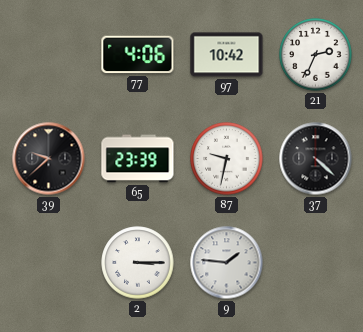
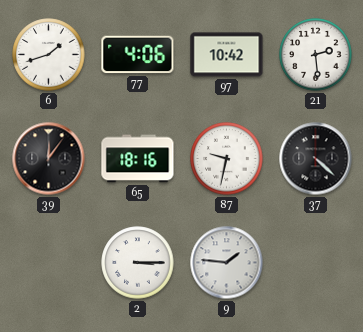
6: none -> 1:42 (49, 55)
21: 2:34 -> 2:29 (316, 55)
39: 9:38 -> 12:06 (49, 159)
65: 23:39 -> 18:16 (138, 159)
